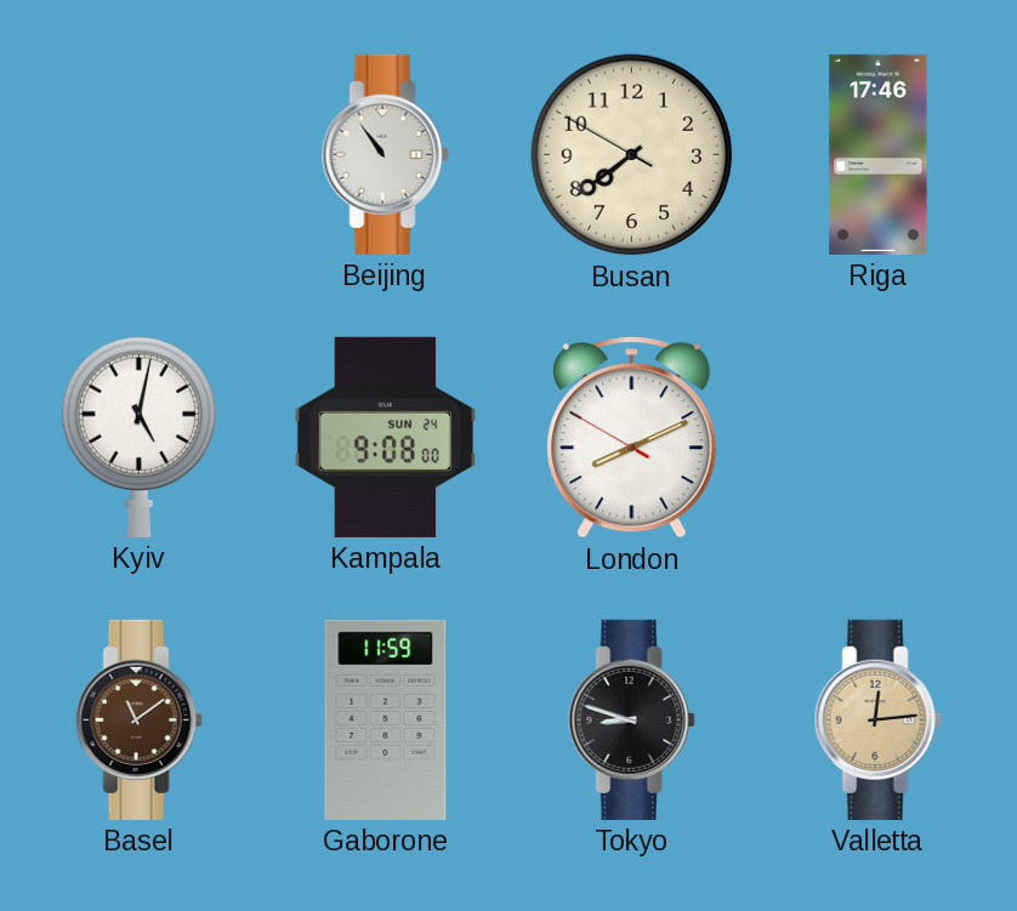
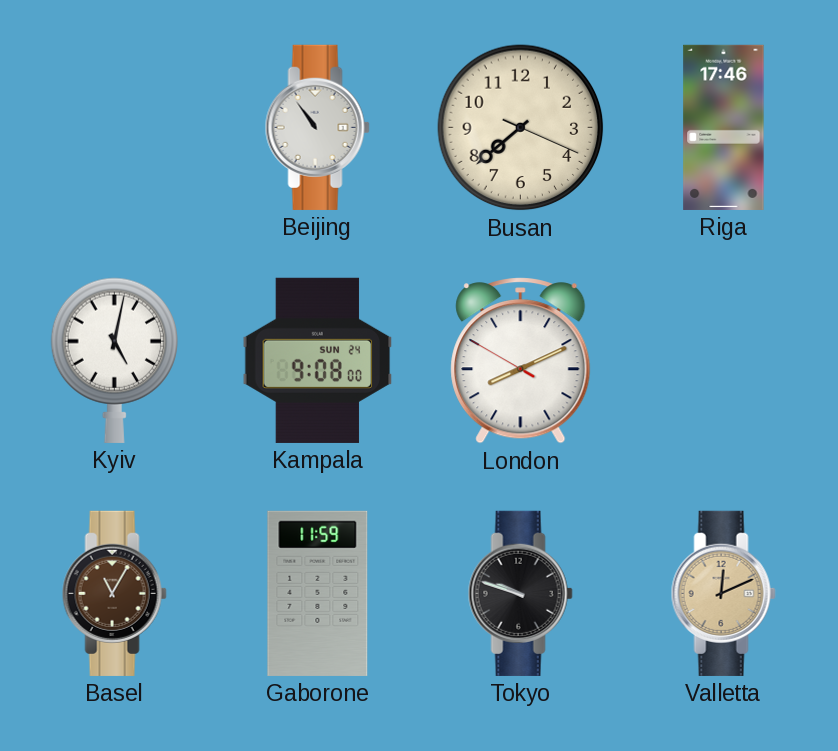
Busan: 7:38:50 -> 7:38:19 (521, 128)
Basel: 11:09 -> 11:05 (114, 593)
Tokyo: 8:48 -> 9:48 (520, 593)
Valletta: 12:14 -> 12:11 (723, 593)
